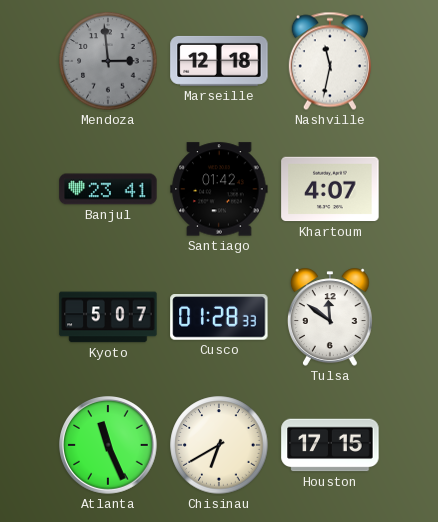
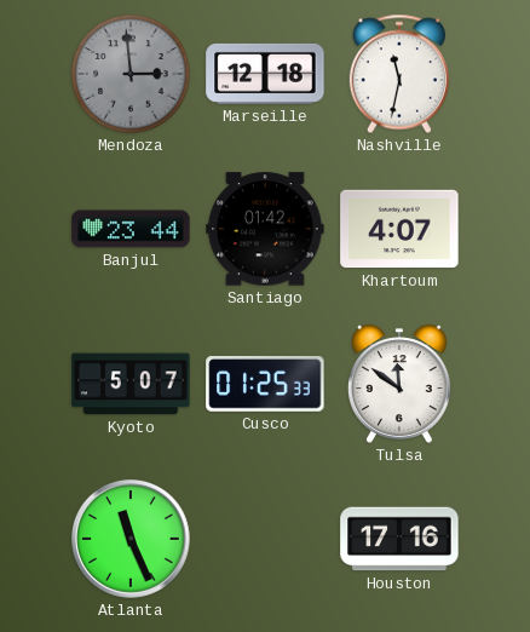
Banjul: 23:41 -> 23:44 (131, 229)
Cusco: 01:28 -> 01:25 (265, 384)
Chisinau: 6:40 -> none (219, 445)
Houston: 17:15 -> 17:16 (399, 539)
